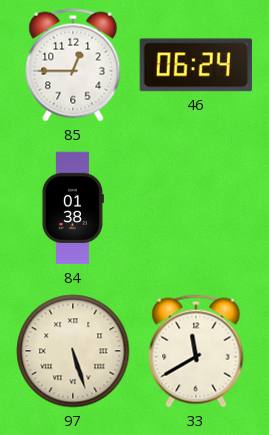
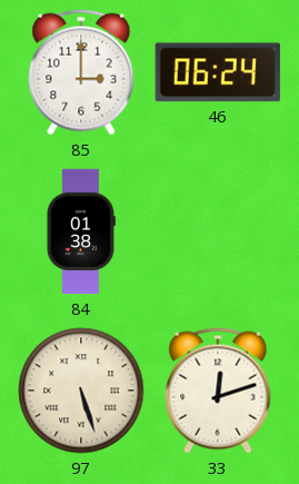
85: 12:45 -> 3:00 (81, 72)
33: 11:40 -> 12:12 (218, 391)
